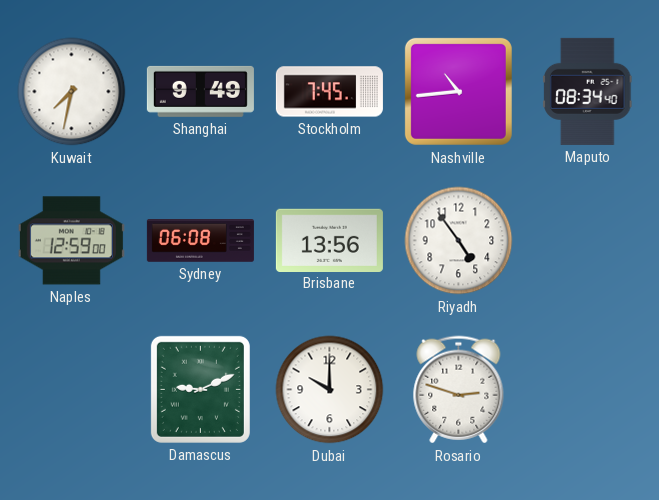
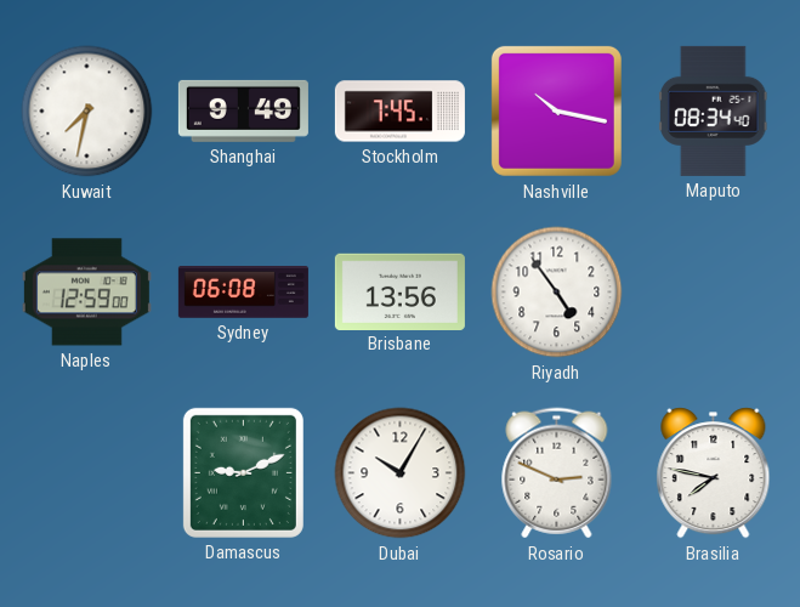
Nashville: 10:44 -> 10:17 (556, 110)
Dubai: 10:00 -> 10:05 (401, 473)
Rosario: 2:48 -> 2:49 (557, 473)
Brasilia: none -> 7:47 (714, 473)
